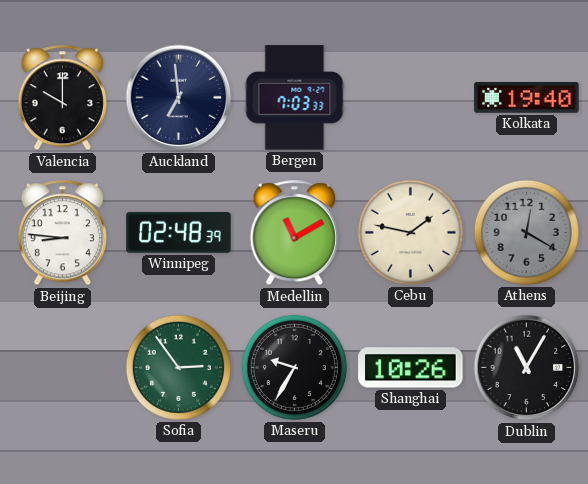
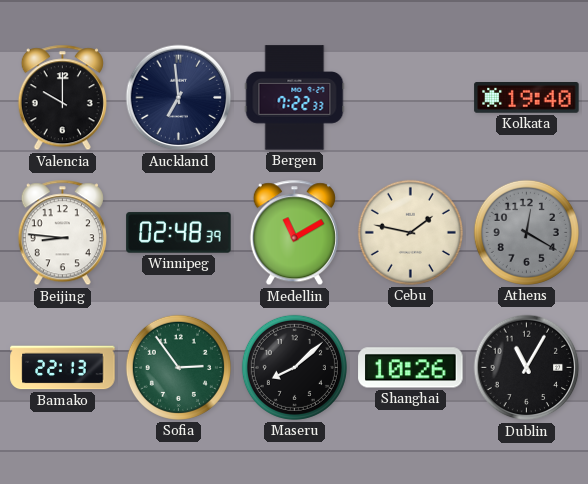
Bergen: 7:03 -> 7:22 (295, 98)
Bamako: none -> 22:13 (63, 368)
Maseru: 9:35 -> 8:08 (294, 367)
